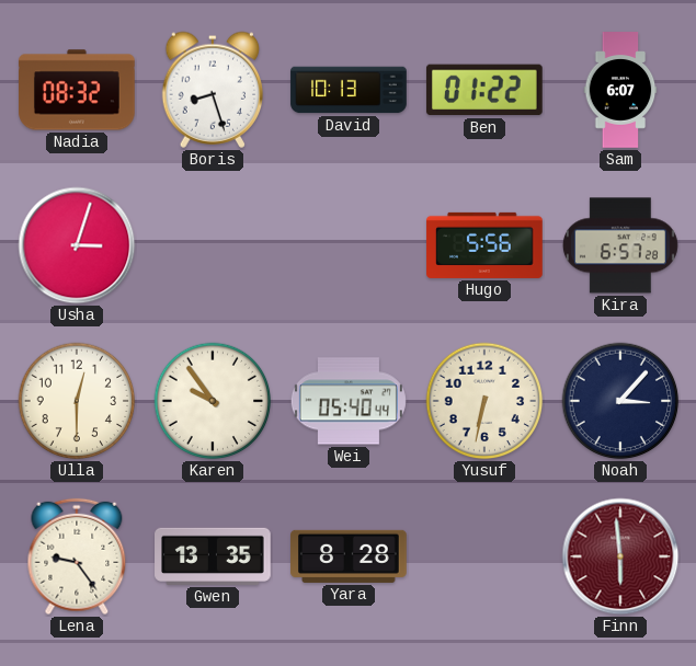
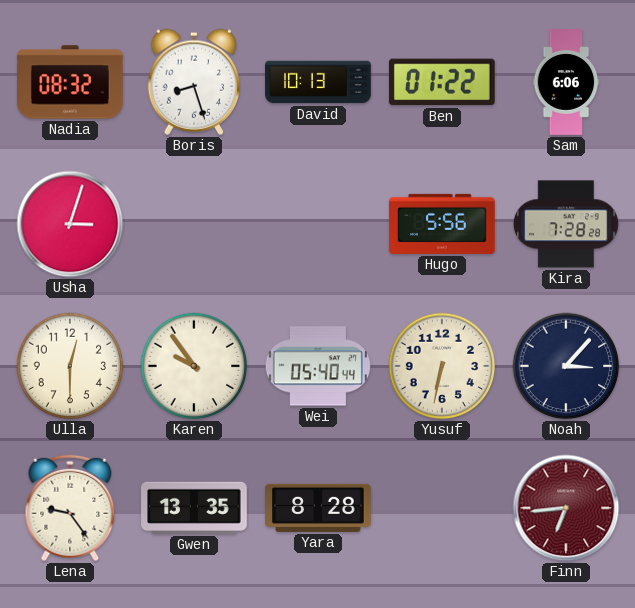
Sam: 6:07 -> 6:06 (566, 82)
Kira: 6:57 -> 7:28 (566, 224)
Finn: 5:59 -> 6:44 (566, 508)
